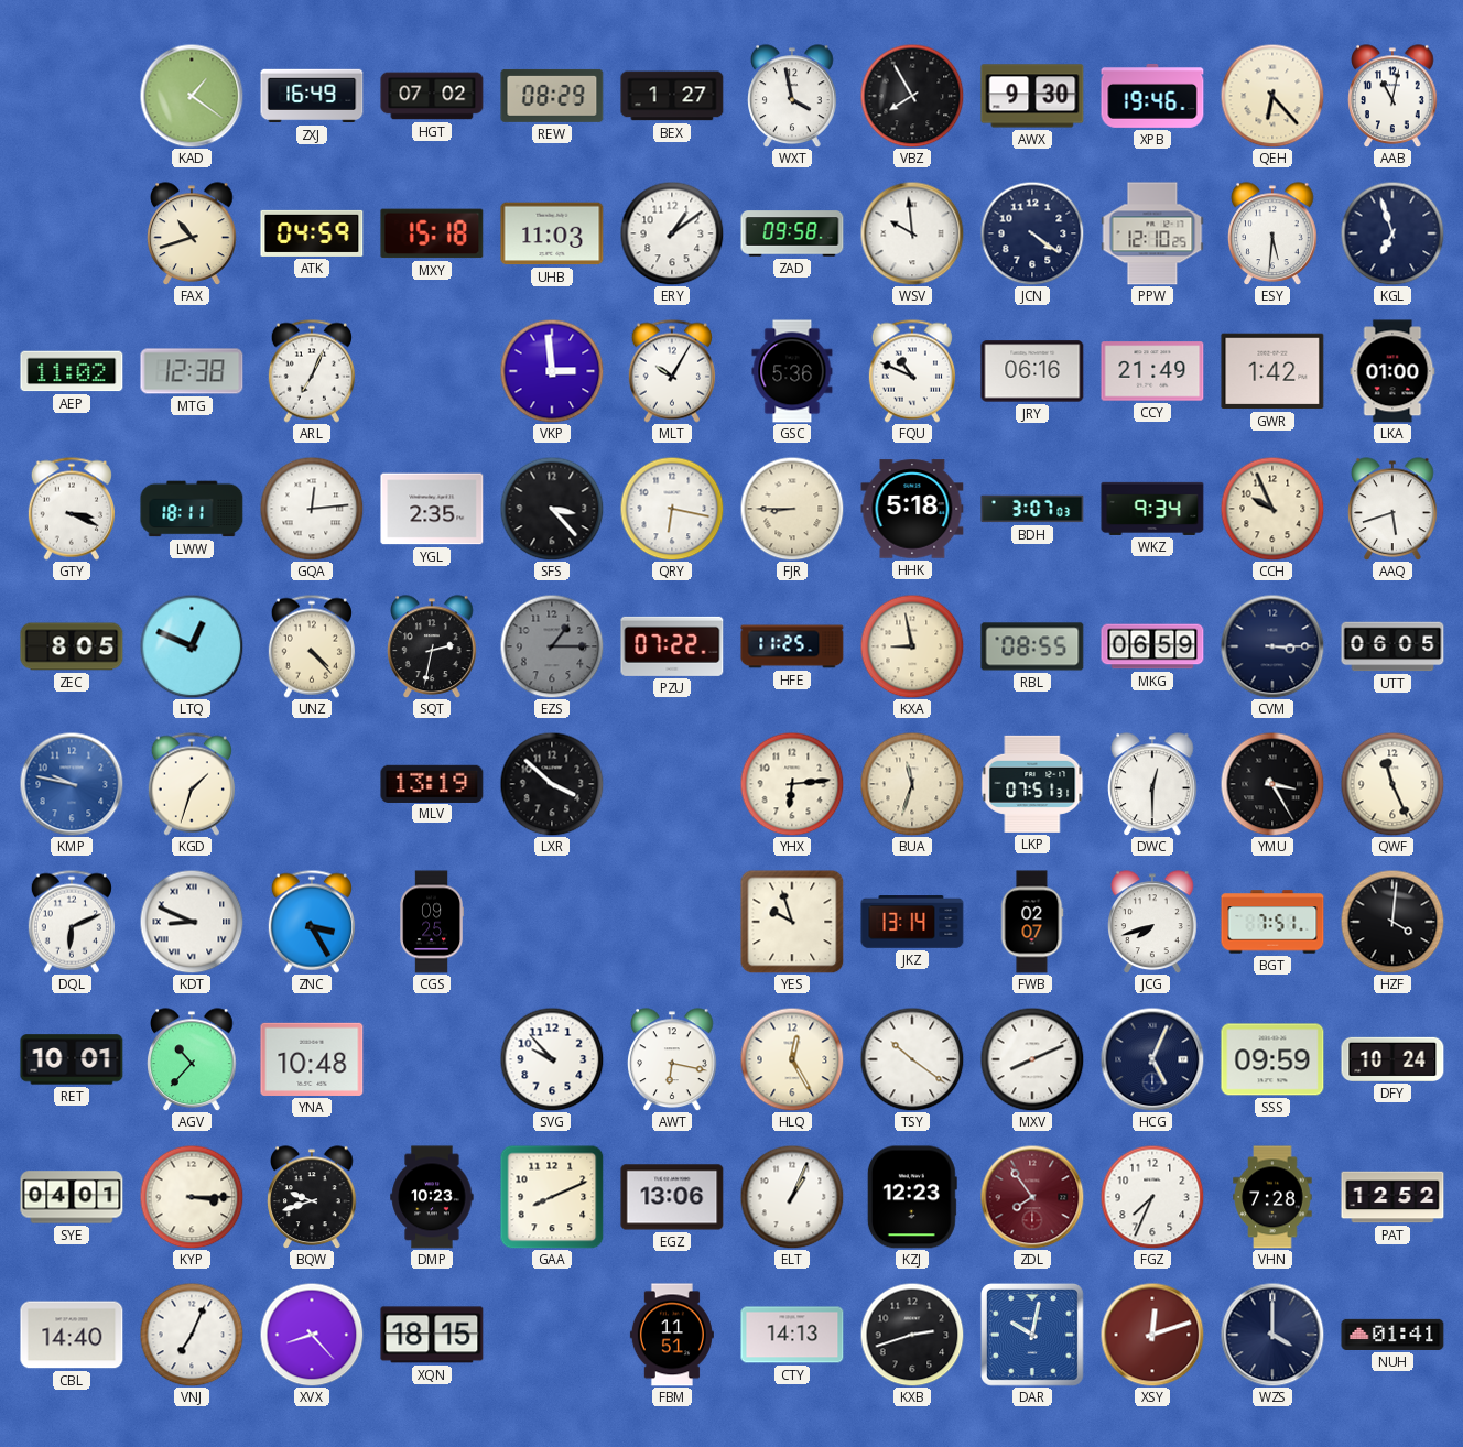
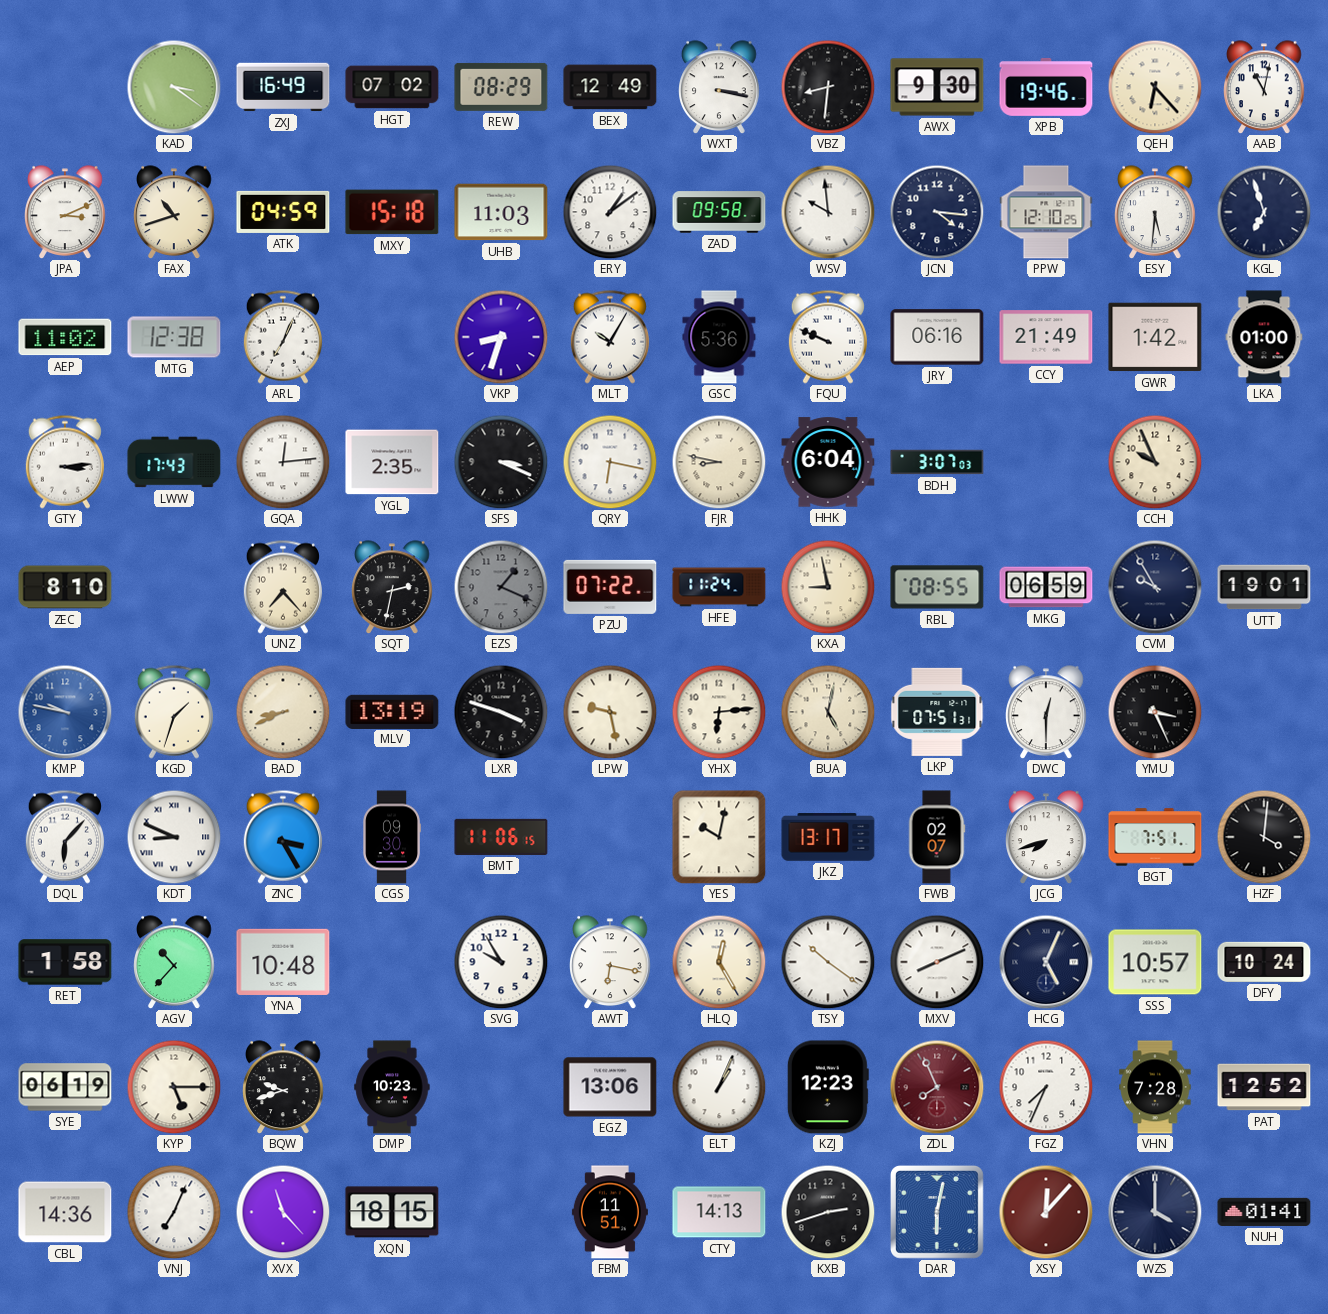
KAD: 1:21 -> 3:21 (174, 87)
BEX: 1:27 -> 12:49 (610, 87)
WXT: 3:58 -> 3:17 (719, 87)
VBZ: 7:55 -> 8:31 (828, 87)
JPA: none -> 3:11 (65, 212)
JCN: 4:21 -> 4:16 (937, 212)
VKP: 2:59 -> 8:33 (501, 337)
FQU: 10:49 -> 9:49 (828, 337)
GTY: 3:19 -> 3:14 (65, 462)
LWW: 18:11 -> 17:43 (174, 462)
SFS: 3:23 -> 3:19 (501, 462)
FJR: 8:45 -> 8:47 (719, 462)
HHK: 5:18 -> 6:04 (828, 462)
WKZ: 9:34 -> none (1152, 509)
AAQ: 5:42 -> none (1392, 509)
ZEC: 8:05 -> 8:10 (65, 587)
LTQ: 12:49 -> none (192, 646)
UNZ: 4:23 -> 7:23 (283, 587)
EZS: 1:15 -> 1:19 (501, 587)
HFE: 11:25 -> 11:24 (719, 587)
CVM: 3:15 -> 9:55 (1155, 587)
UTT: 06:05 -> 19:01 (1264, 587)
BAD: none -> 8:41 (283, 712)
LXR: 3:52 -> 3:48 (501, 712)
LPW: none -> 9:28 (610, 712)
BUA: 11:33 -> 5:02 (828, 712)
YMU: 3:25 -> 3:26 (1155, 712)
QWF: 11:26 -> none (1392, 784)
DQL: 6:11 -> 6:07 (65, 837)
CGS: 09:25 -> 09:30 (391, 837)
BMT: none -> 11:06 (501, 837)
YES: 9:57 -> 10:02 (719, 837)
JKZ: 13:14 -> 13:17 (828, 837)
RET: 10:01 -> 1:58 (65, 962)
SVG: 9:53 -> 9:55 (501, 962)
SSS: 09:59 -> 10:57 (1155, 962)
SYE: 04:01 -> 06:19 (65, 1087)
KYP: 3:15 -> 5:15 (174, 1087)
GAA: 8:11 -> none (552, 1197)
ZDL: 7:54 -> 7:56 (937, 1087)
CBL: 14:40 -> 14:36 (65, 1212)
XVX: 8:23 -> 11:23 (283, 1212)
DAR: 10:02 -> 6:02 (937, 1212)
XSY: 12:12 -> 12:07 (1046, 1212)
